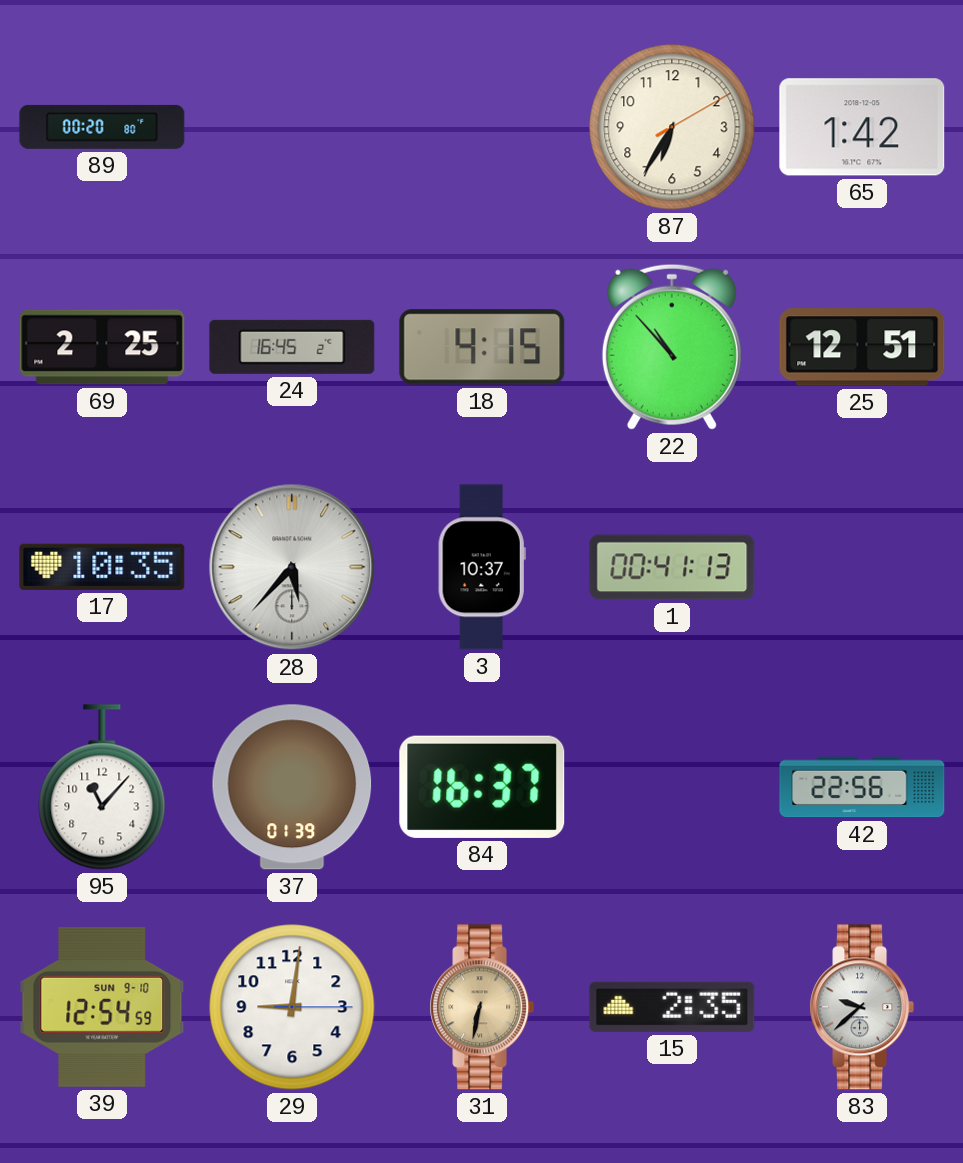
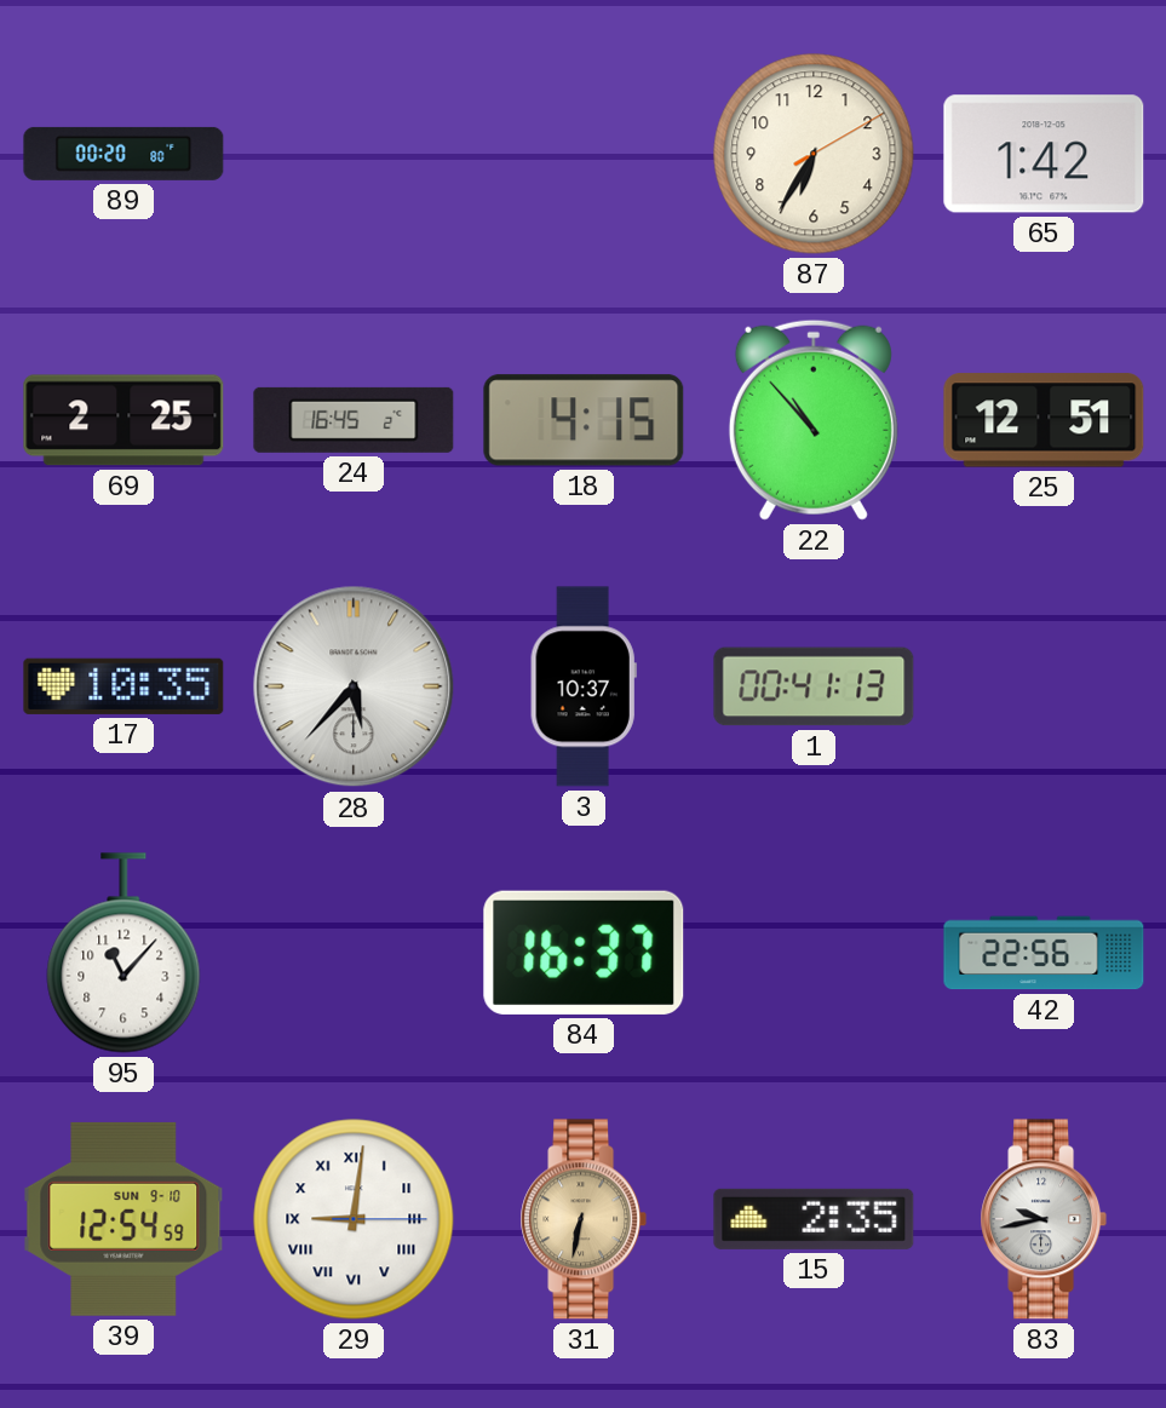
37: 01:39 -> none (292, 787)
29 numerals: Arabic -> Roman (354, 1219)
83: 9:38 -> 9:43 (1044, 1219)
